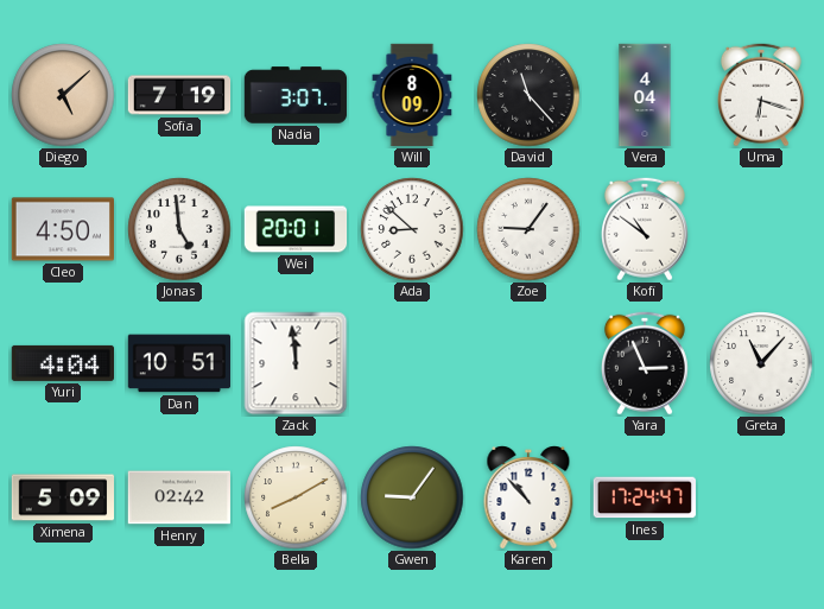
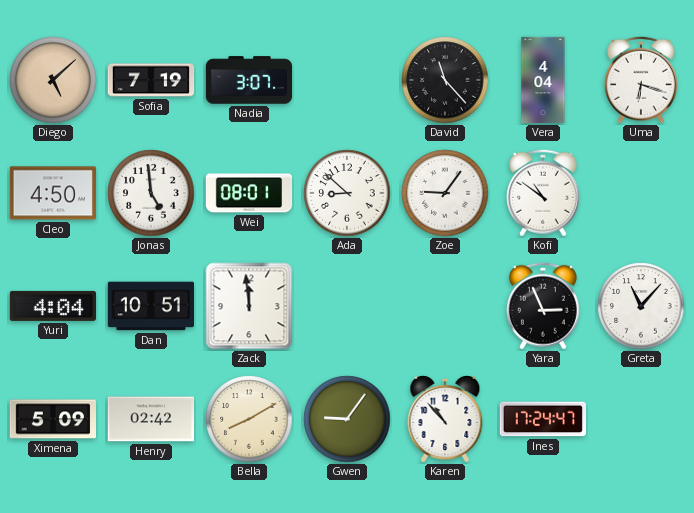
Will: 8:09 -> none (412, 95)
Wei: 20:01 -> 08:01 (249, 193)
